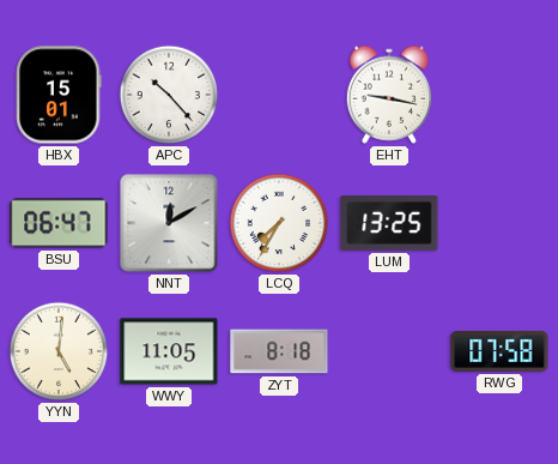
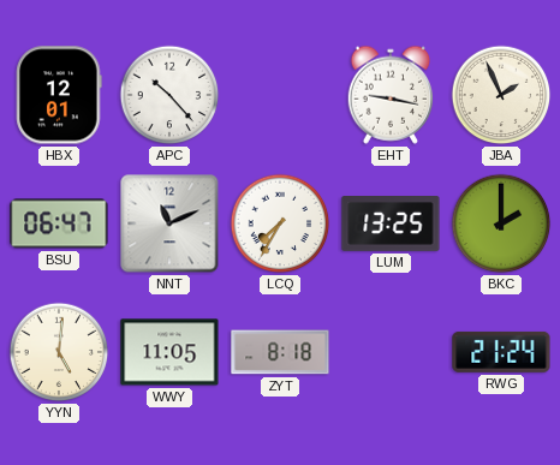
HBX: 15:01 -> 12:01 (59, 95)
JBA: none -> 1:56 (501, 95)
NNT: 12:10 -> 11:11 (169, 223)
BKC: none -> 2:00 (501, 223)
RWG: 07:58 -> 21:24 (501, 352)
